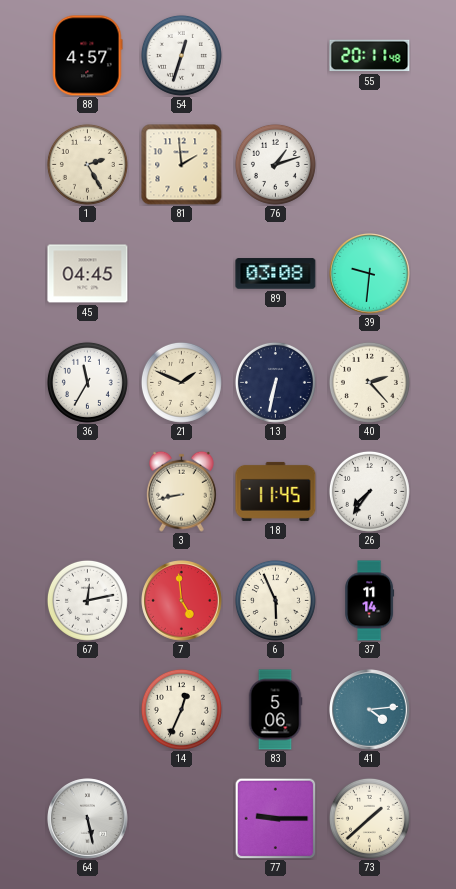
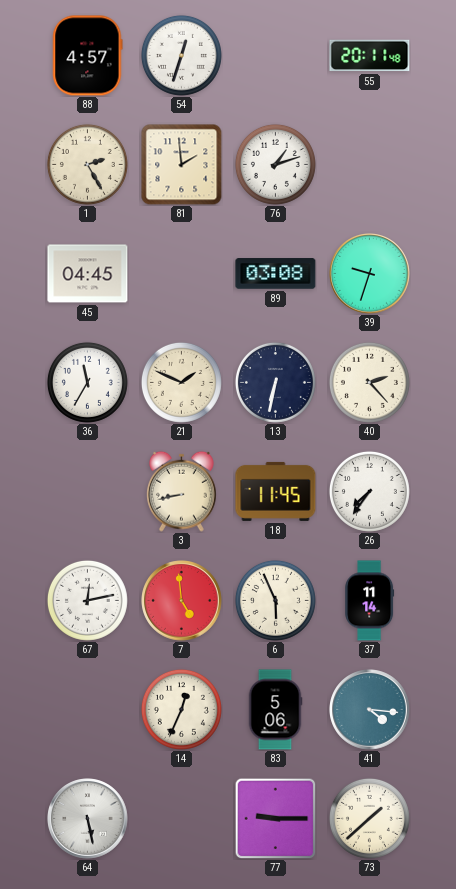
39: 9:31 -> 9:33 (370, 274)
41: 4:14 -> 4:16 (370, 710)
